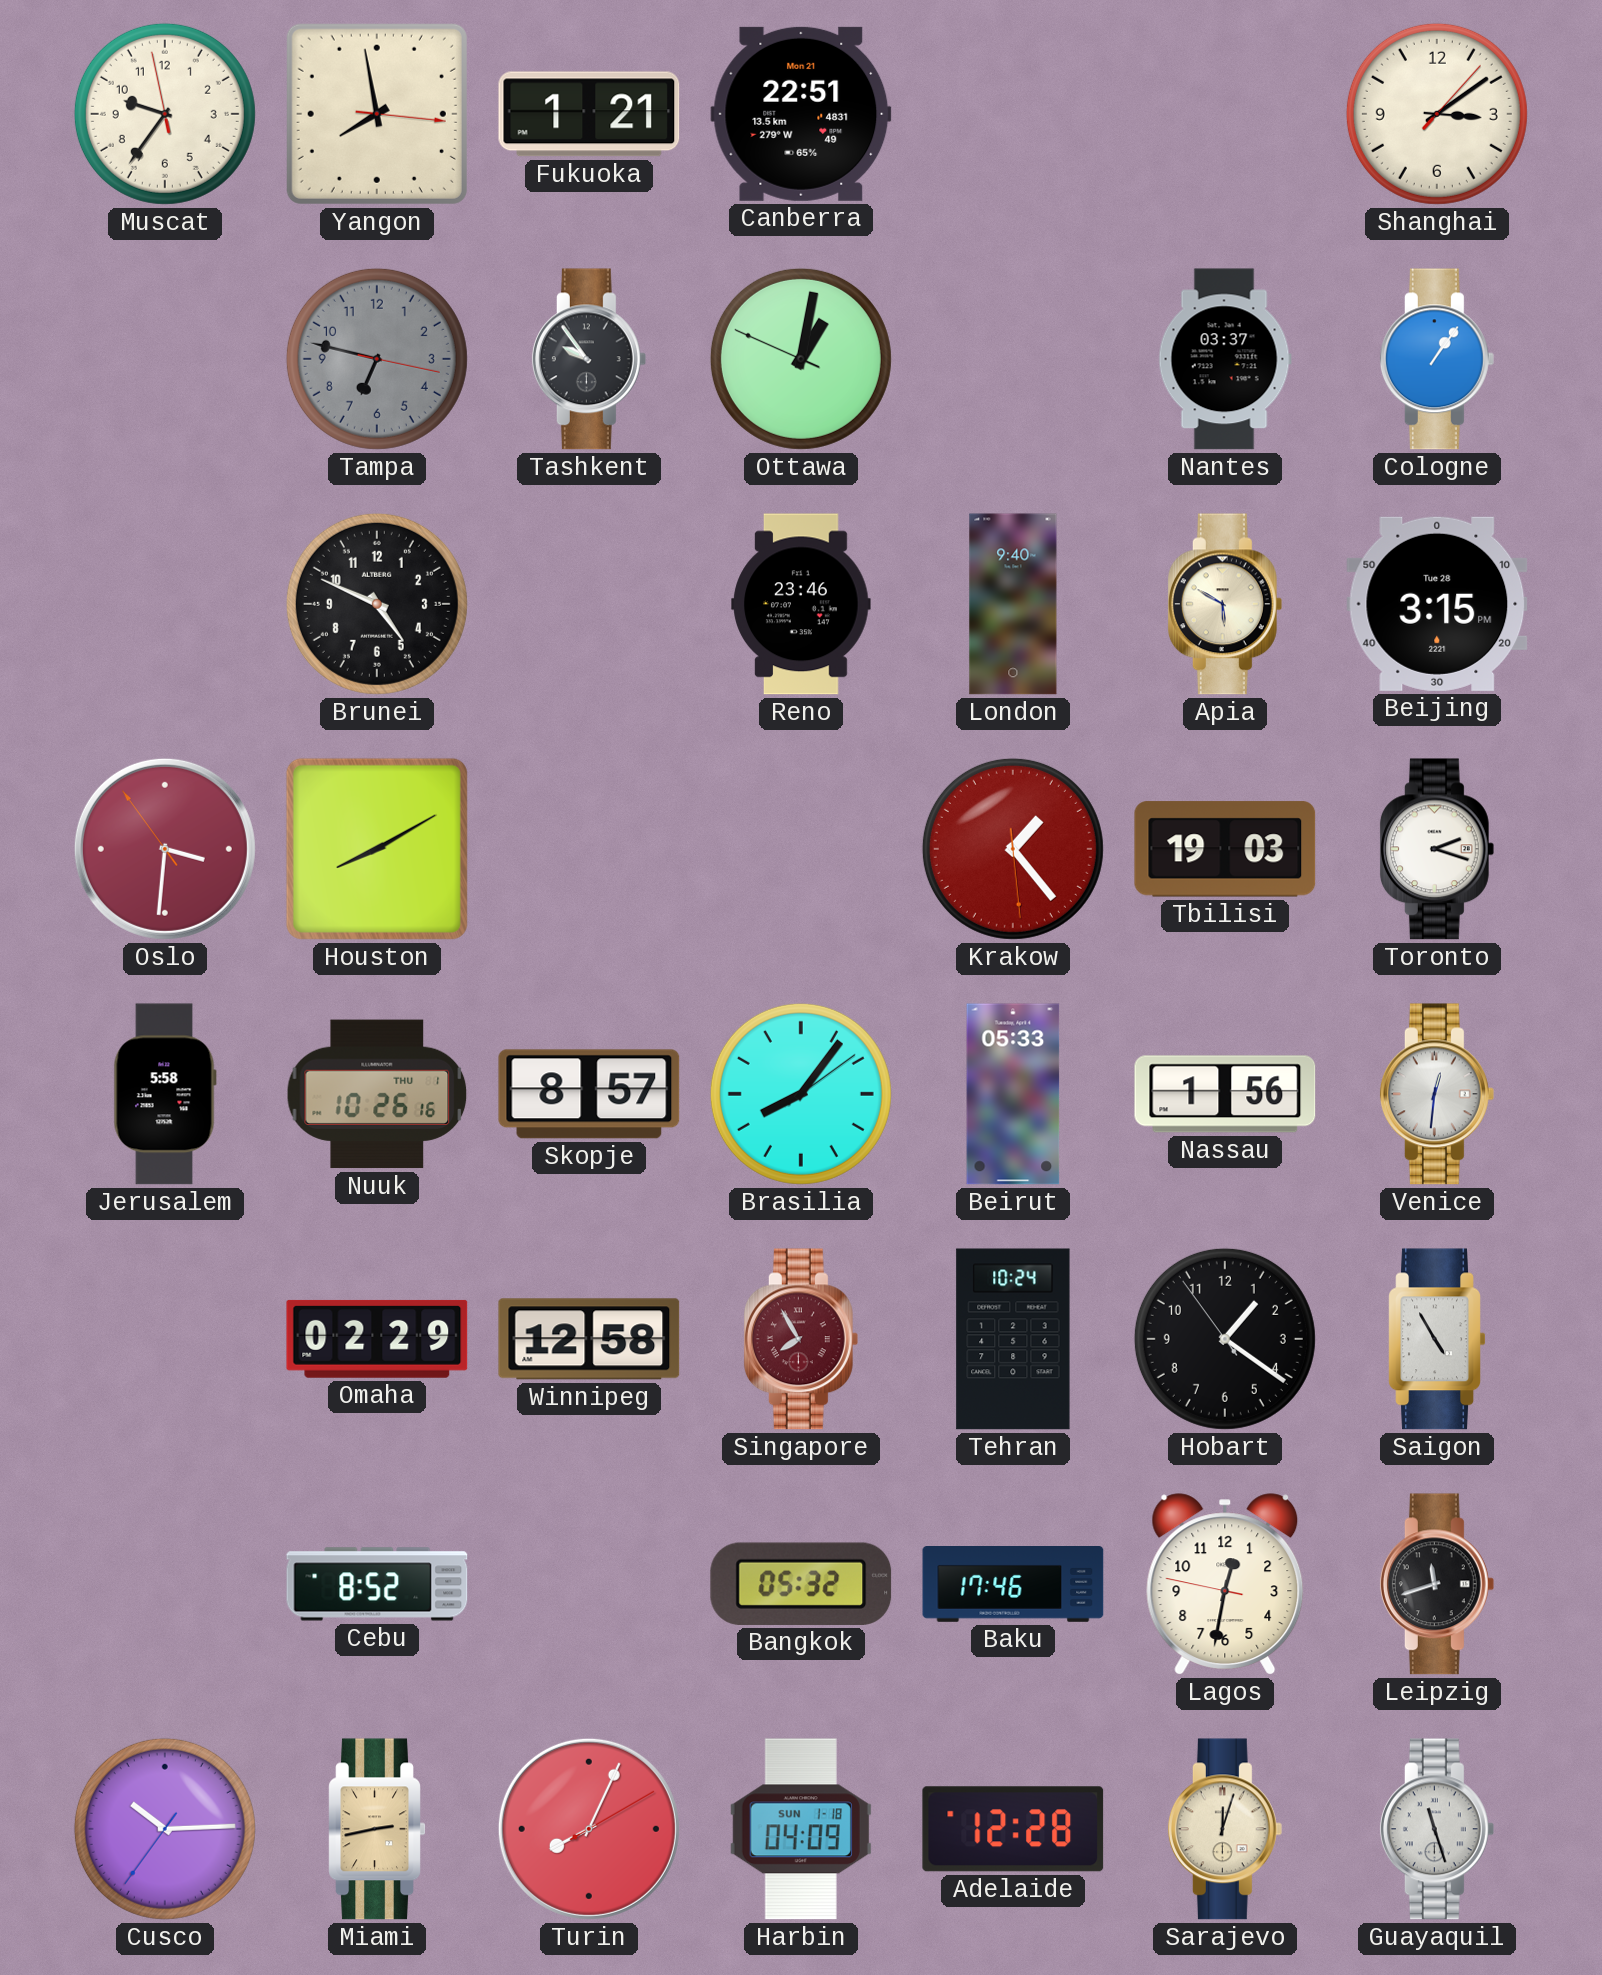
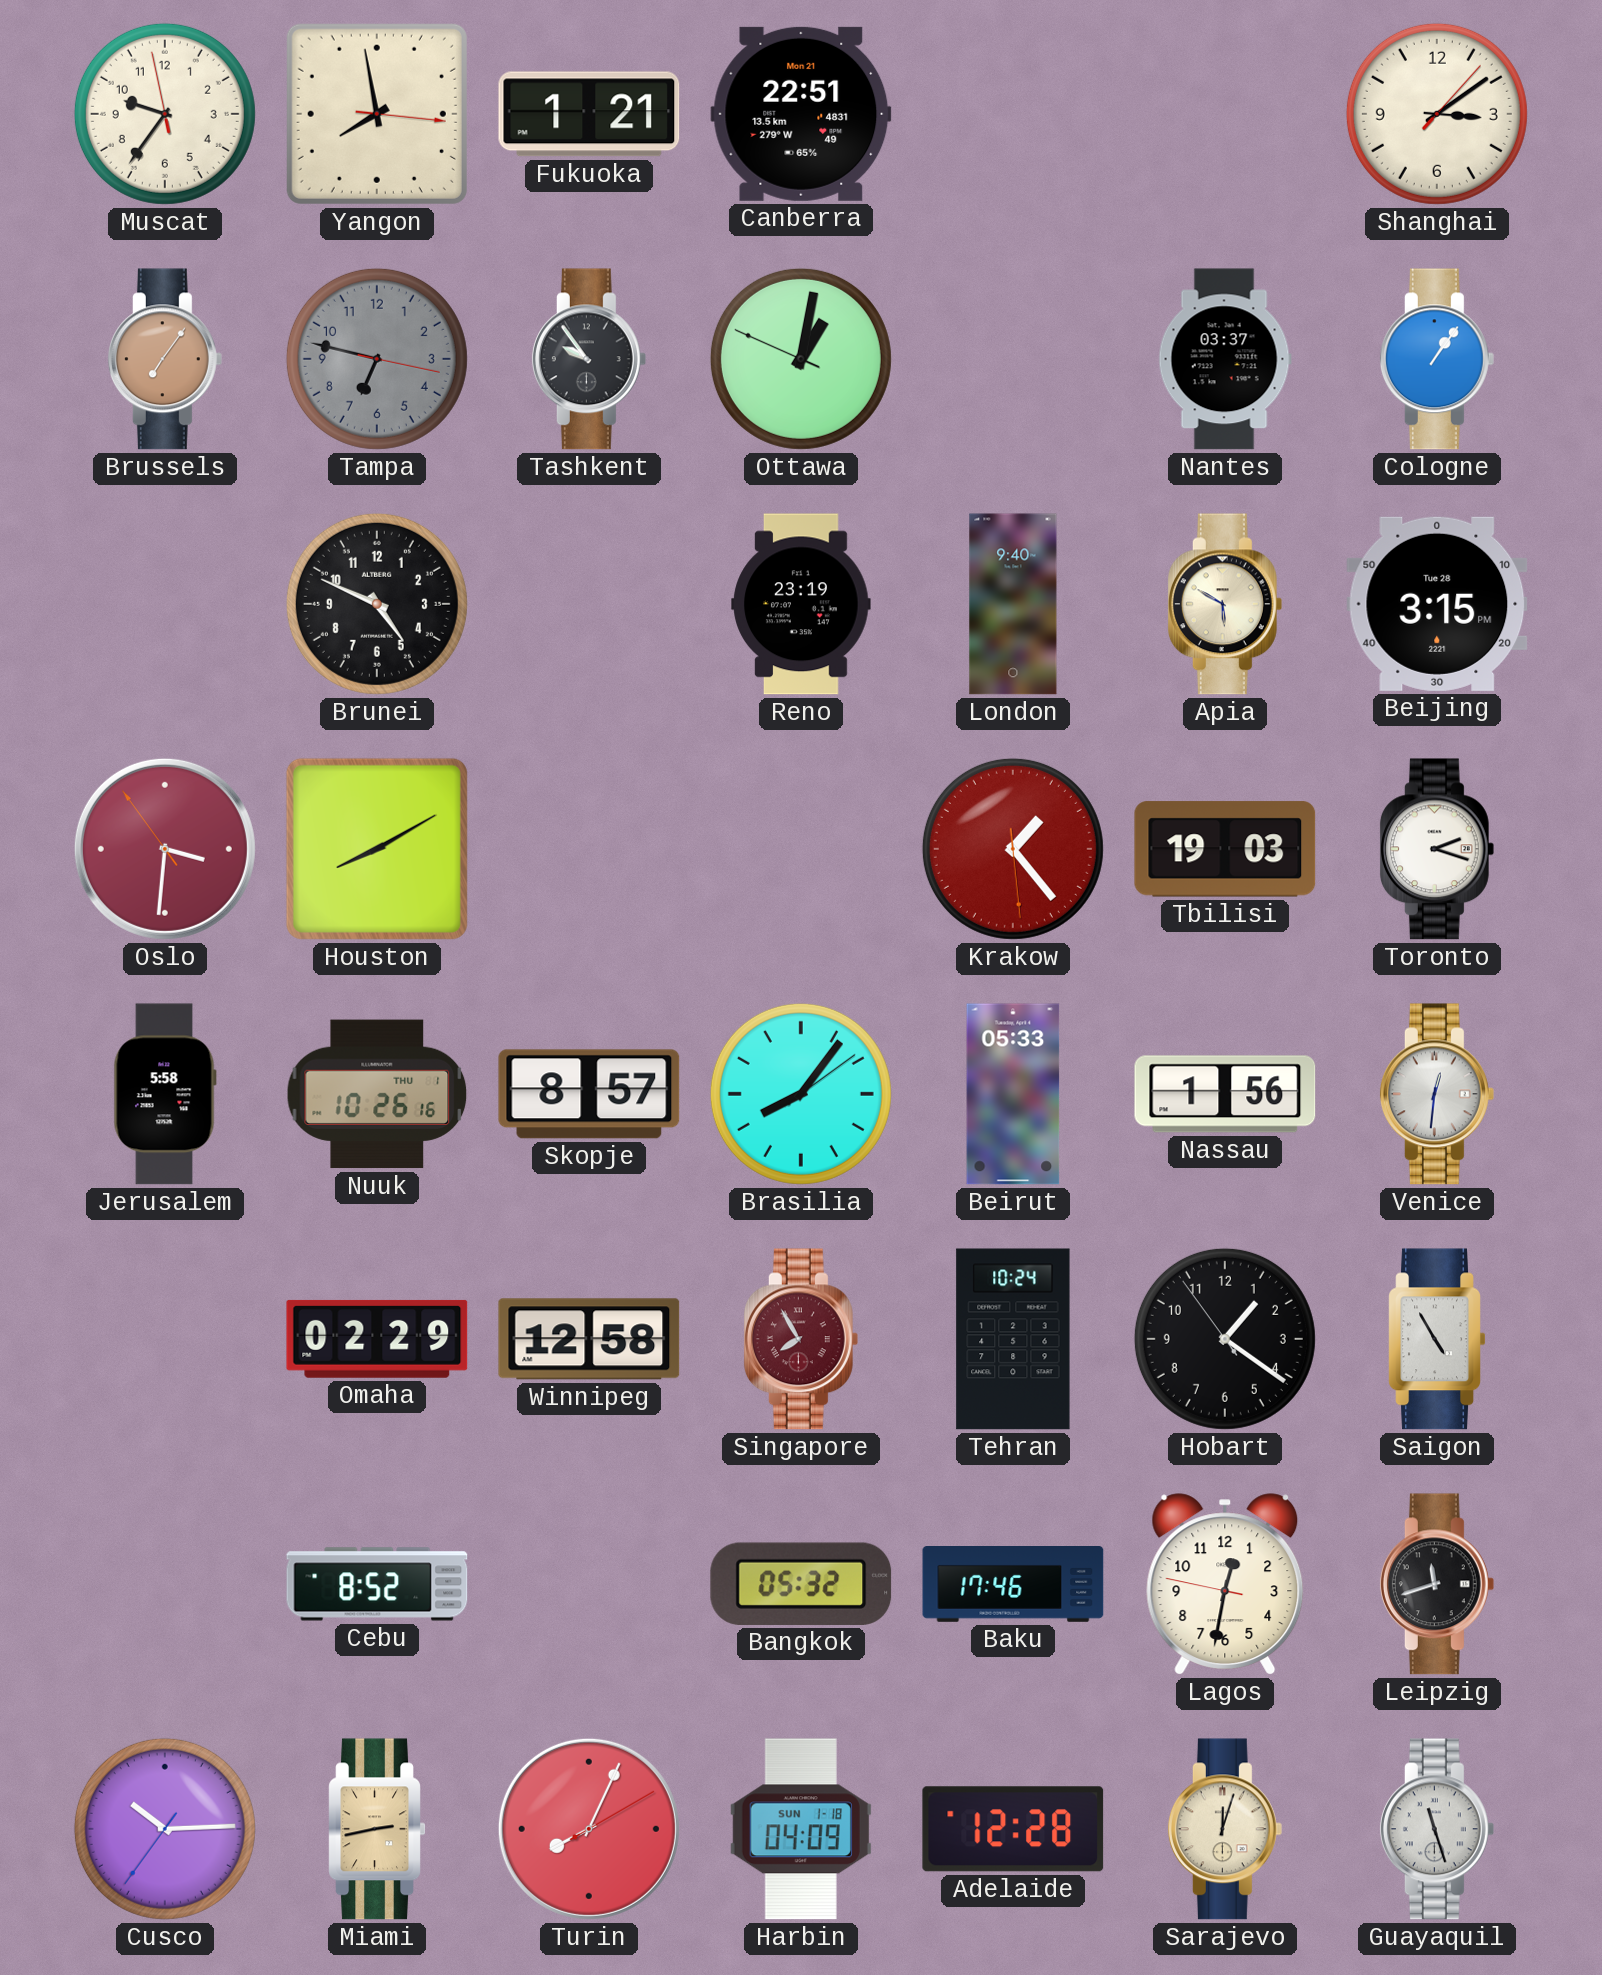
Brussels: none -> 7:06 (165, 359)
Reno: 23:46 -> 23:19 (801, 604)
